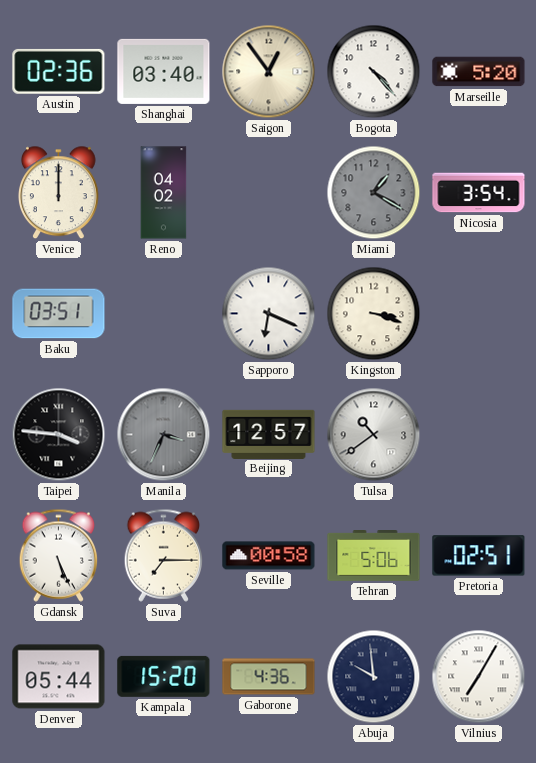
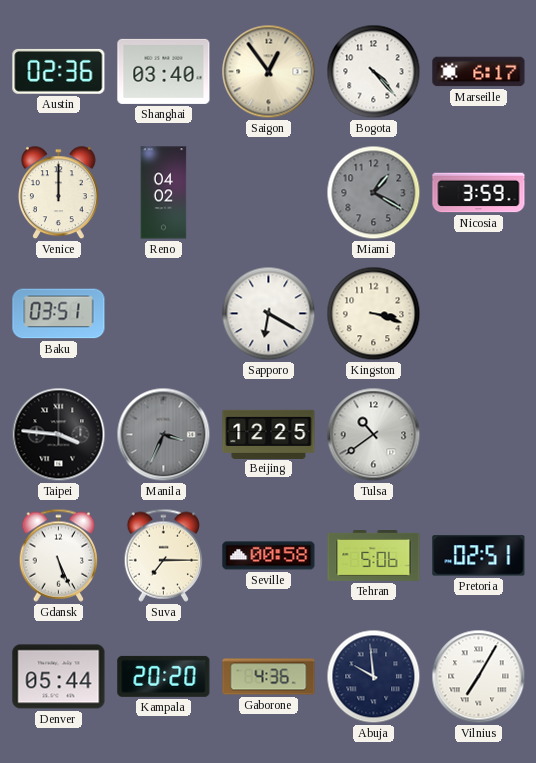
Marseille: 5:20 -> 6:17 (479, 72)
Nicosia: 3:54 -> 3:59 (479, 193)
Sapporo: 6:19 -> 6:20 (269, 314)
Beijing: 12:57 -> 12:25 (269, 434)
Kampala: 15:20 -> 20:20 (164, 676)
